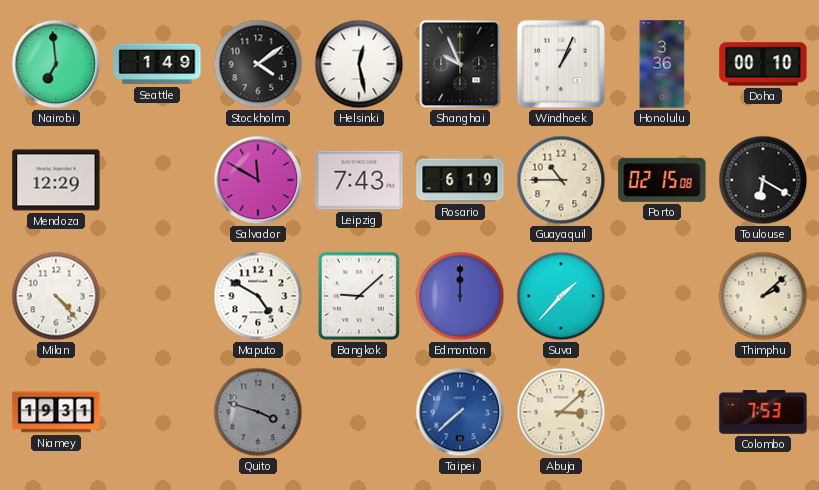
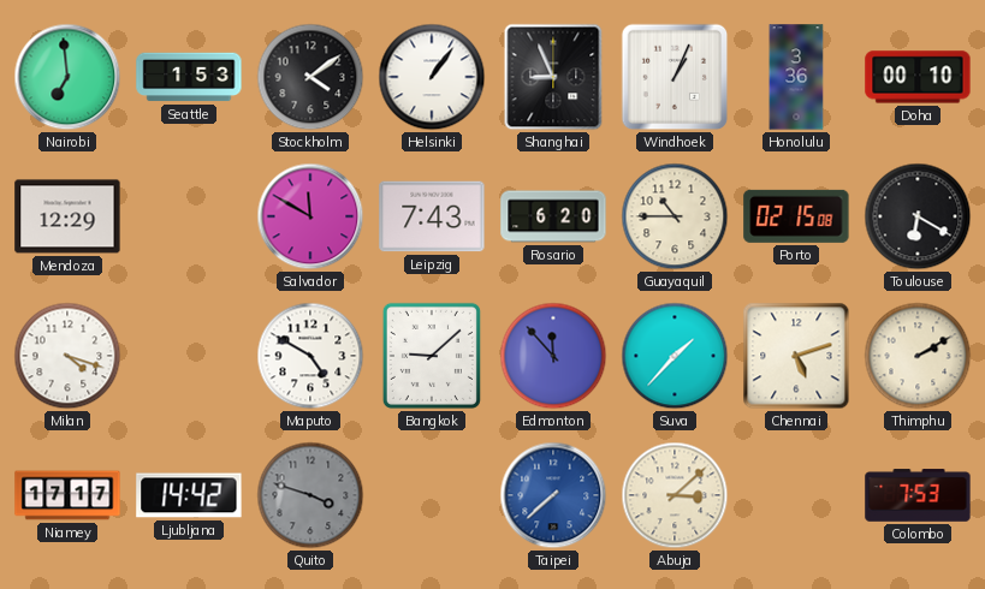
Seattle: 1:49 -> 1:53 (189, 77)
Helsinki: 12:28 -> 1:06 (432, 77)
Shanghai: 9:56 -> 8:56 (553, 77)
Rosario: 6:19 -> 6:20 (553, 216)
Milan: 4:23 -> 4:18 (67, 356)
Edmonton: 12:00 -> 11:53 (553, 356)
Chennai: none -> 5:12 (796, 356)
Thimphu: 2:08 -> 2:10 (918, 356)
Niamey: 19:31 -> 17:17 (67, 495)
Ljubljana: none -> 14:42 (189, 495)
